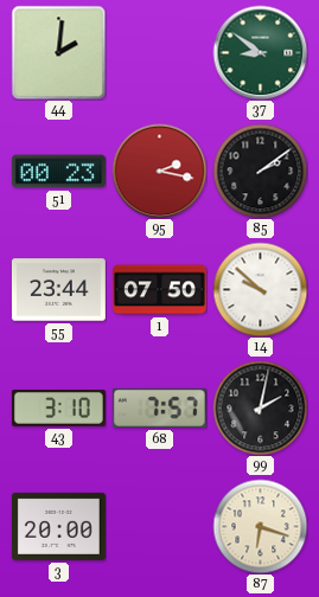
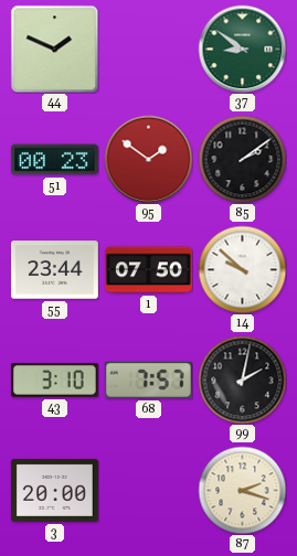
44: 2:01 -> 1:49 (54, 49)
95: 2:17 -> 1:51 (148, 159)
87: 6:18 -> 2:18 (242, 490)
